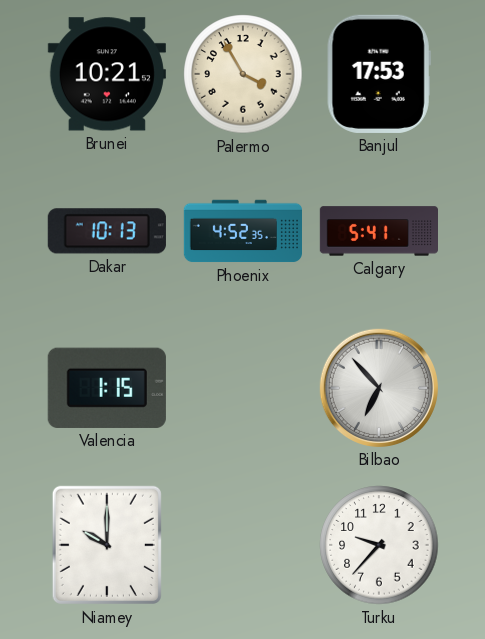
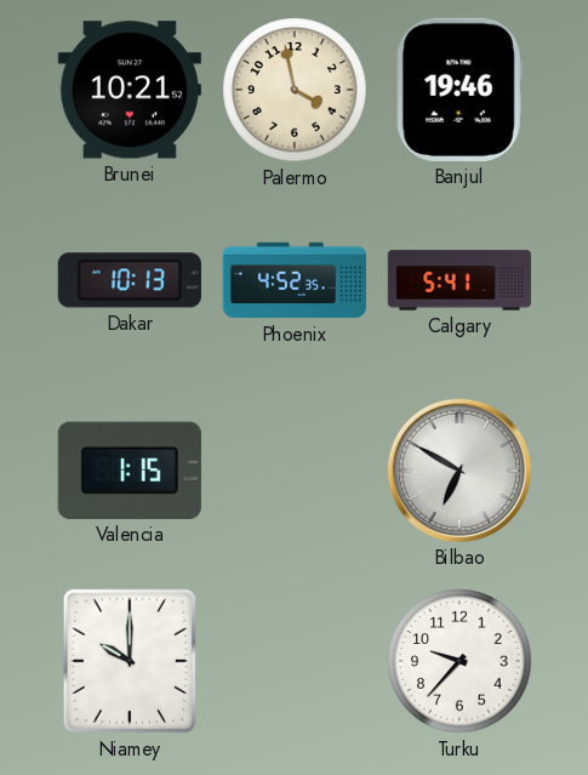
Palermo: 3:55 -> 3:58 (295, 90)
Banjul: 17:53 -> 19:46 (459, 90)
Bilbao: 6:53 -> 6:50 (459, 471)
